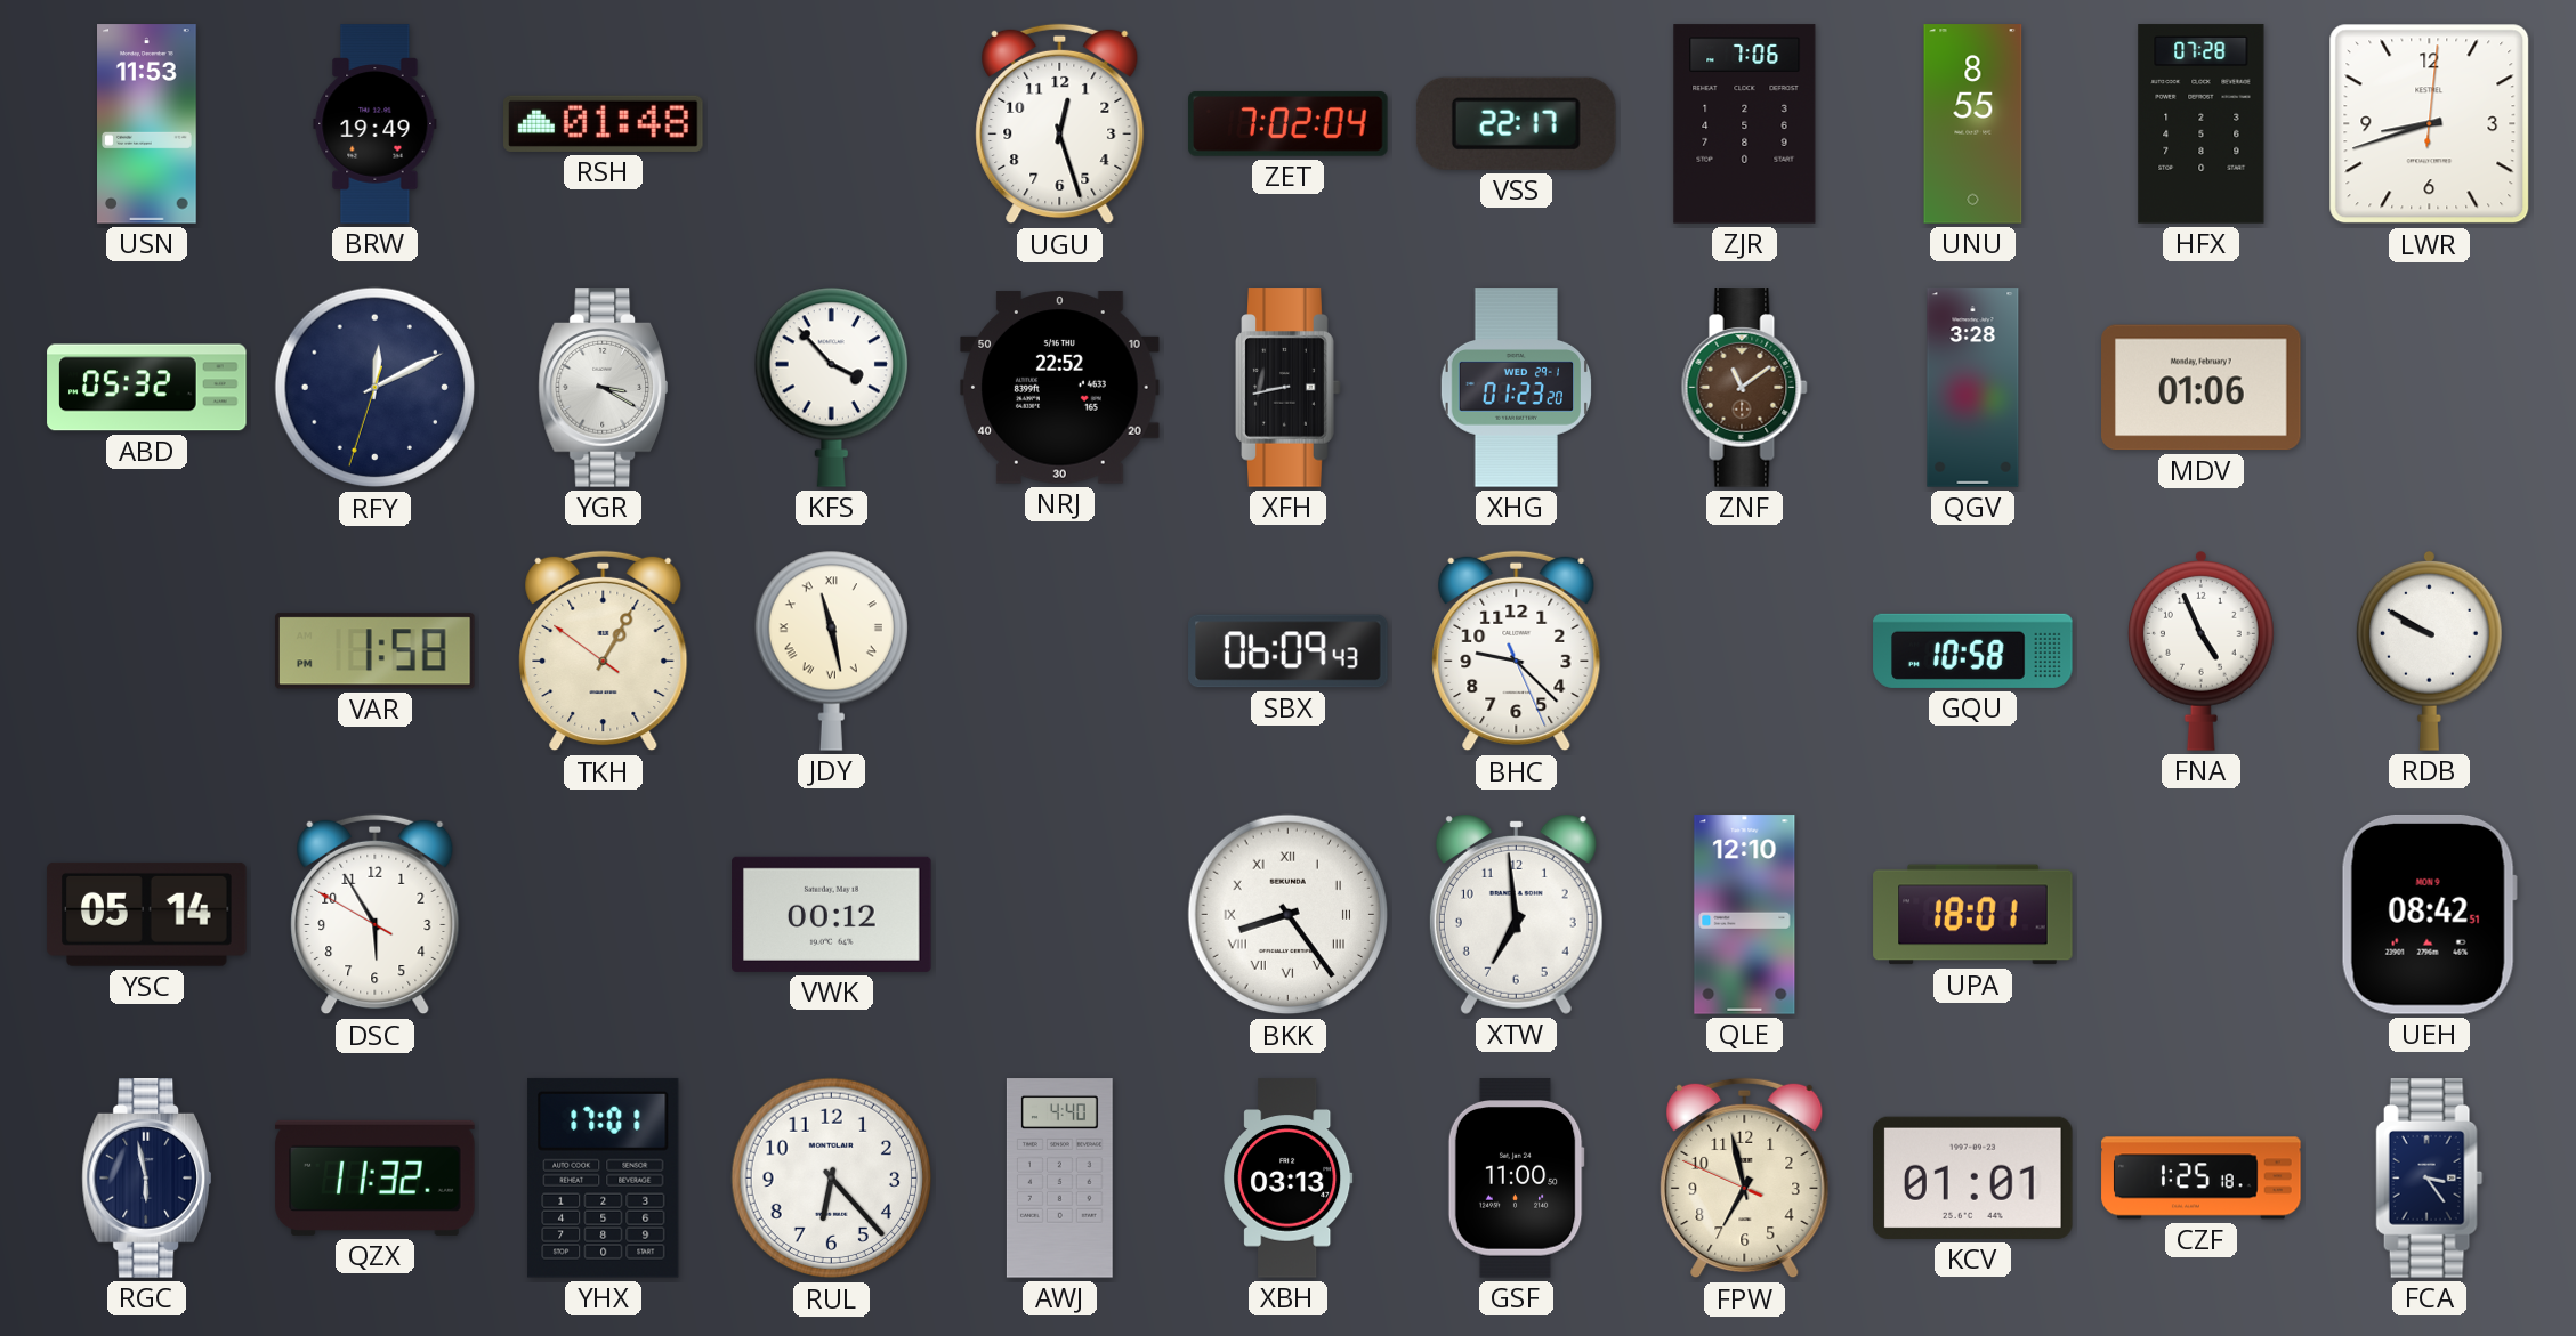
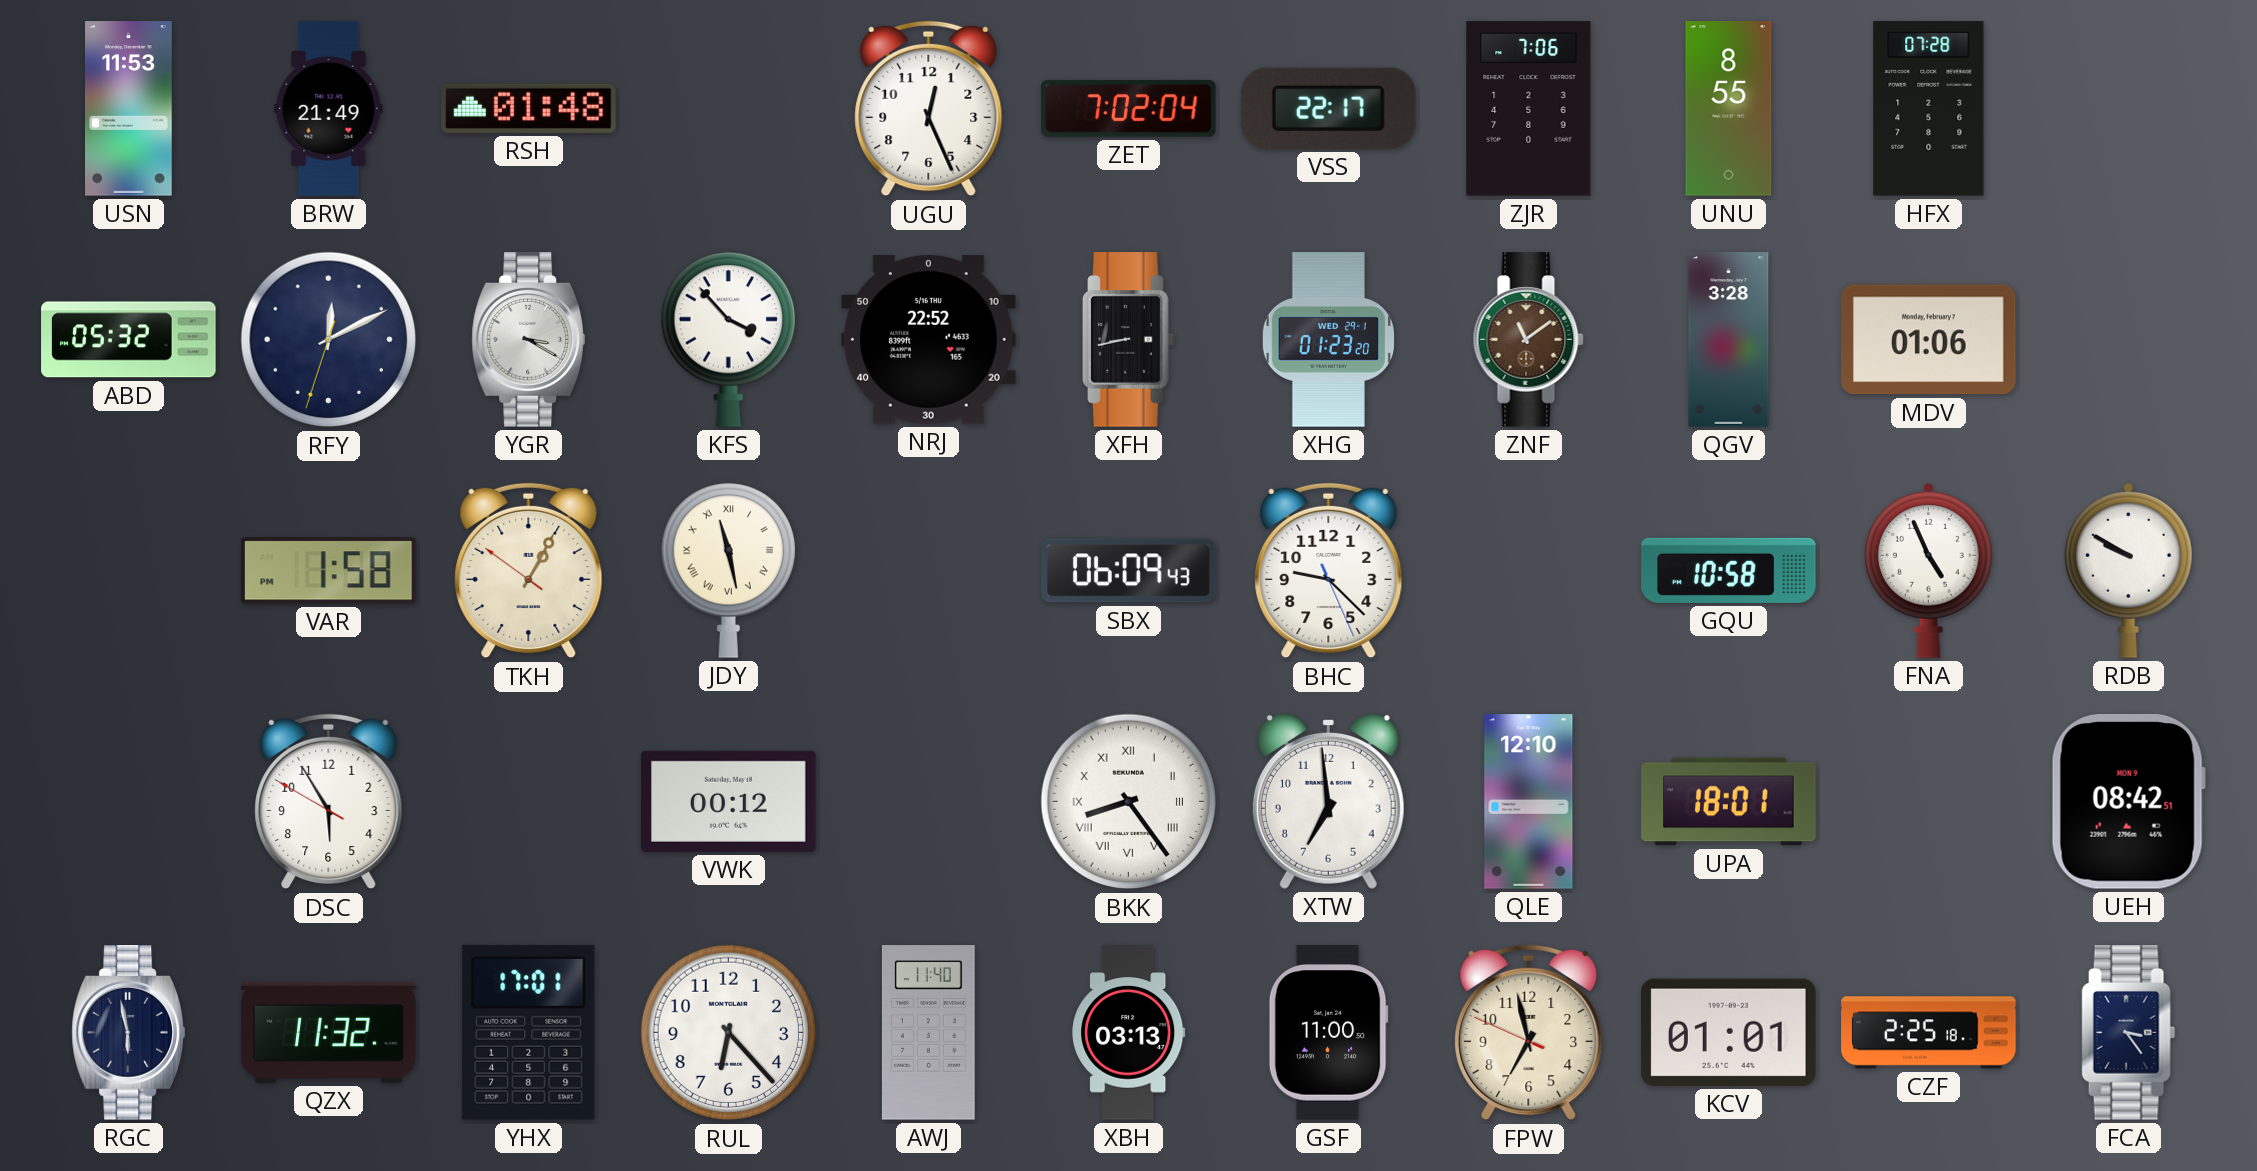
BRW: 19:49 -> 21:49 (329, 109)
UGU: 12:27 -> 12:26 (929, 109)
LWR: 8:42 -> none (2430, 124)
YSC: 05:14 -> none (147, 914)
AWJ: 4:40 -> 11:40 (928, 1033)
CZF: 1:25 -> 2:25 (1929, 1033)
